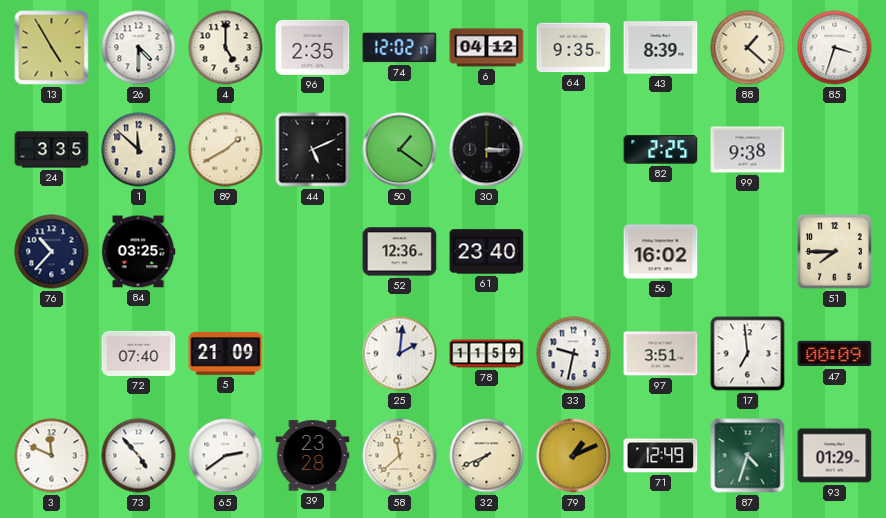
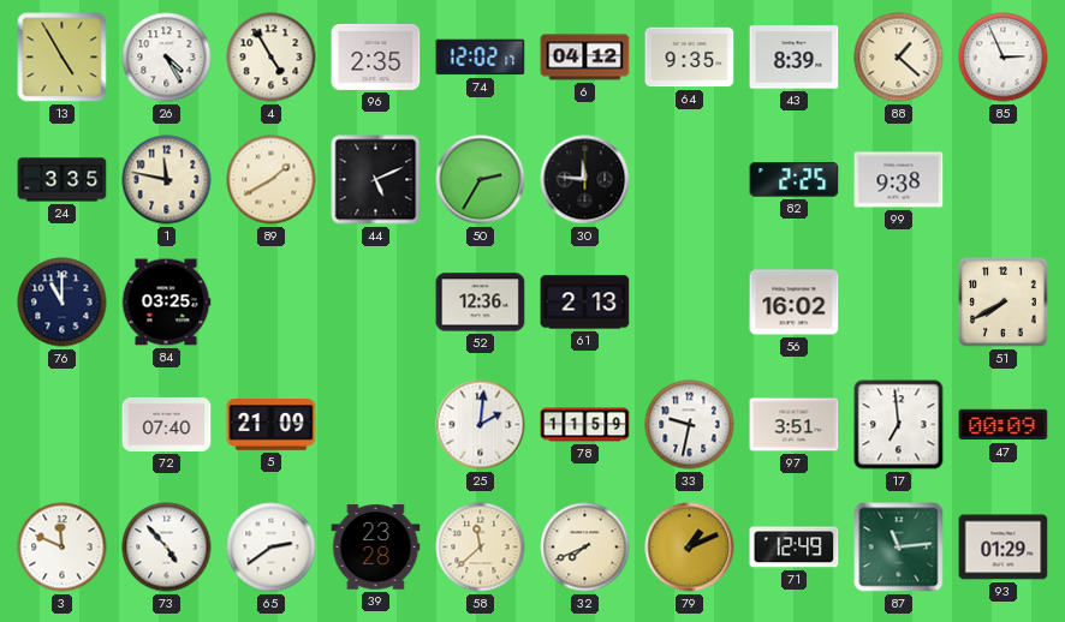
26: 4:30 -> 4:25 (167, 58)
4: 5:00 -> 4:55 (272, 58)
85: 3:33 -> 2:56 (1004, 58)
1: 11:52 -> 11:47 (167, 180)
50: 1:21 -> 2:35 (481, 180)
30: 3:15 -> 11:46 (585, 180)
76: 10:37 -> 11:00 (63, 303)
61: 23:40 -> 2:13 (585, 303)
51: 7:45 -> 7:40 (1004, 303)
87: 4:33 -> 11:14 (899, 548)
